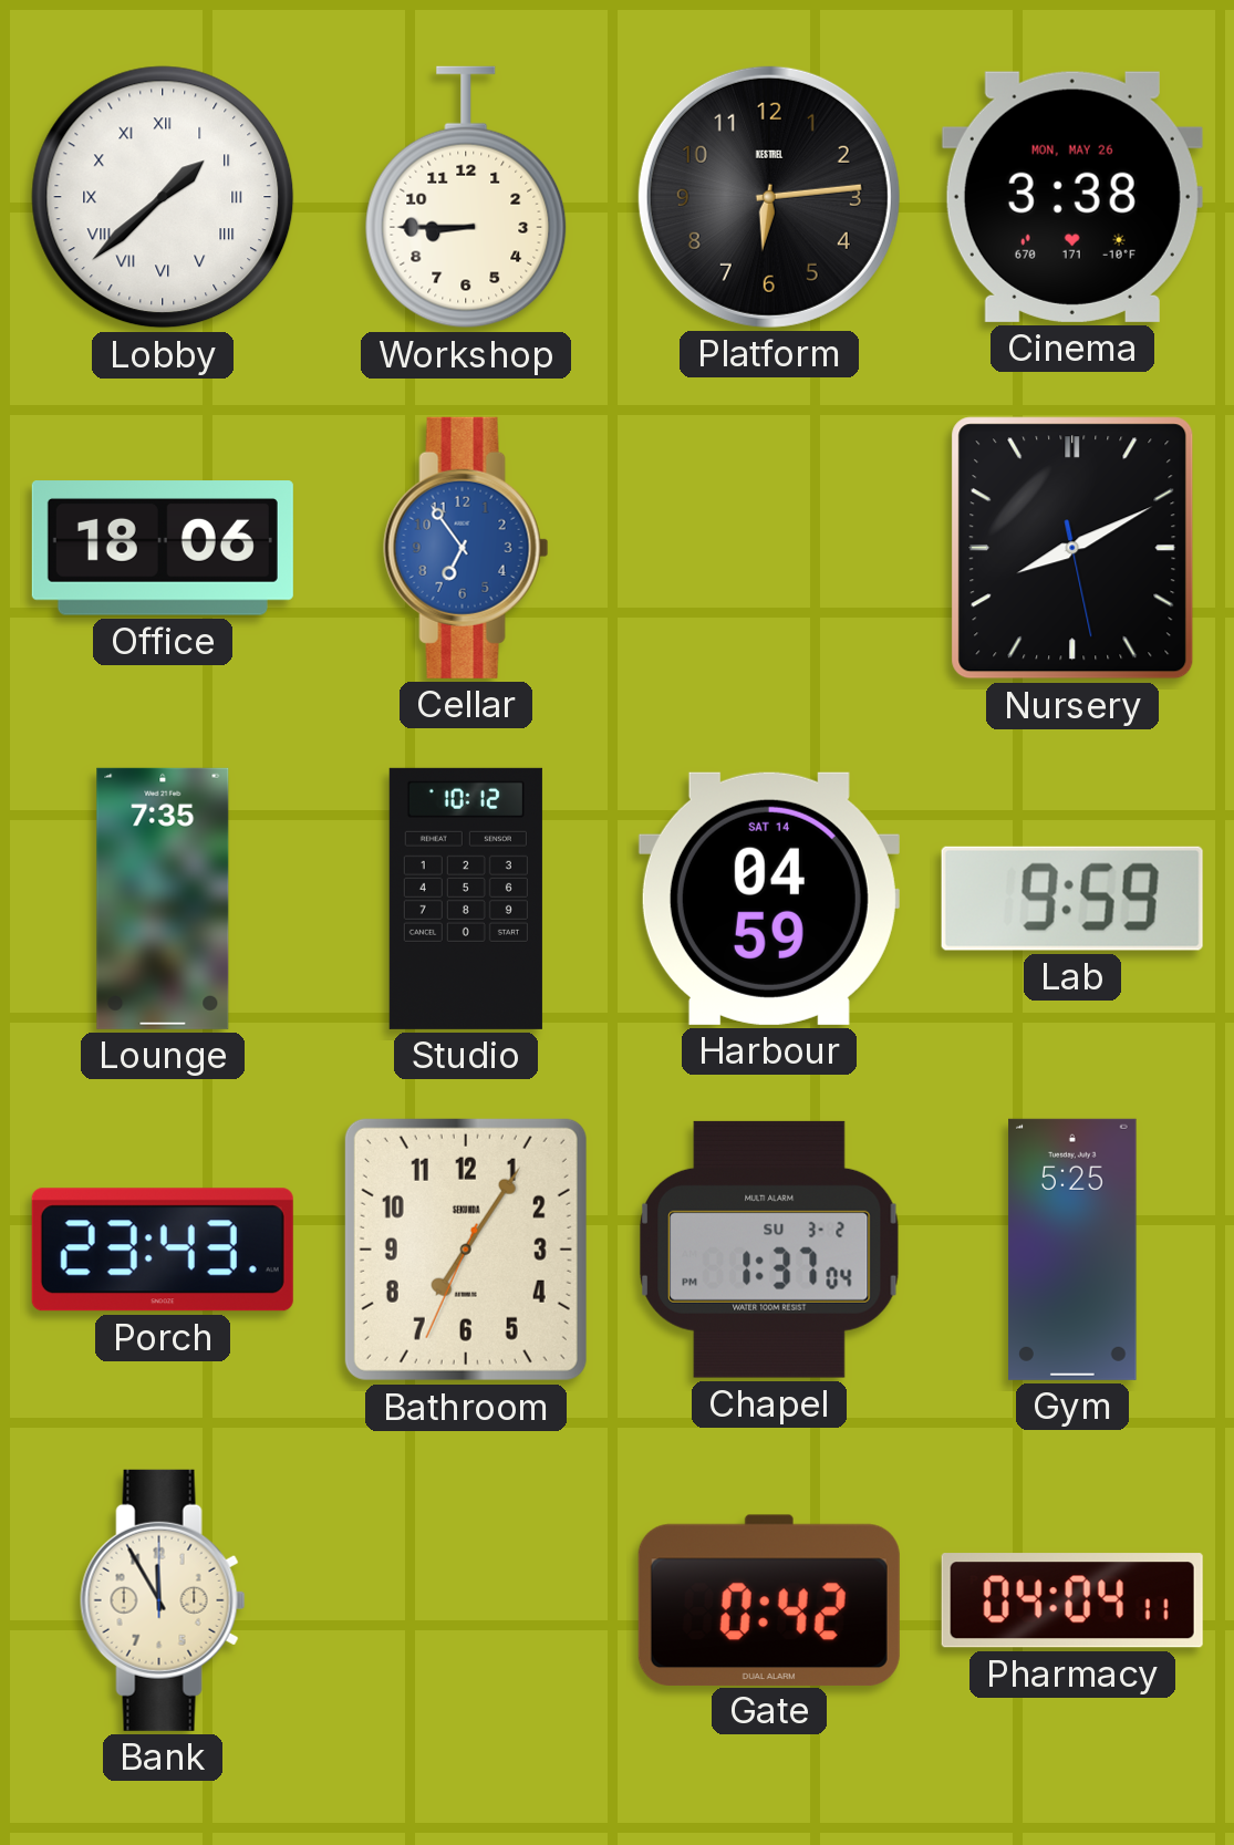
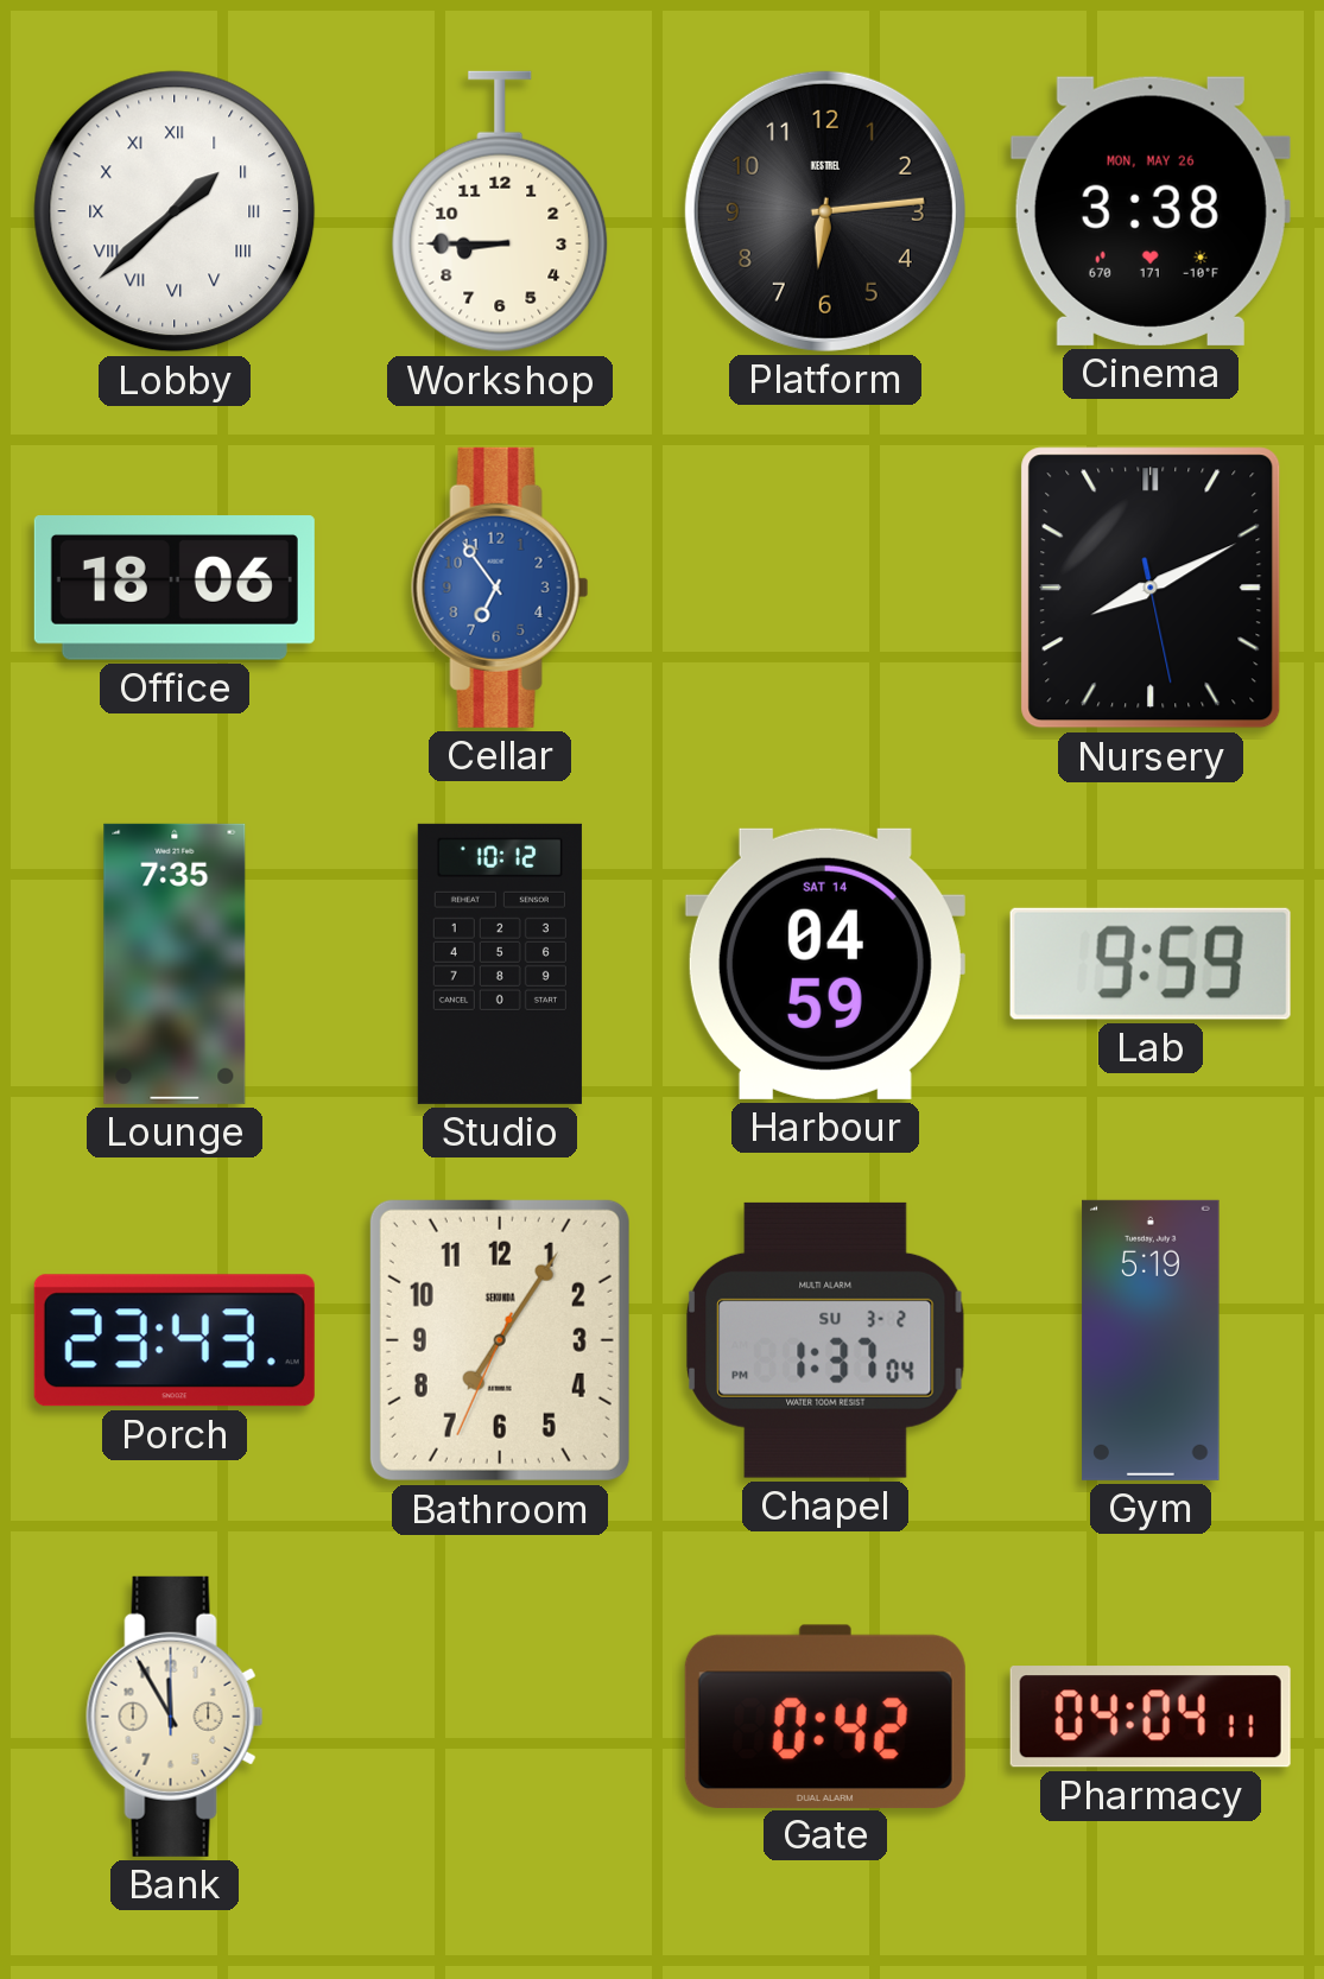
Gym: 5:25 -> 5:19 (1151, 1340)
